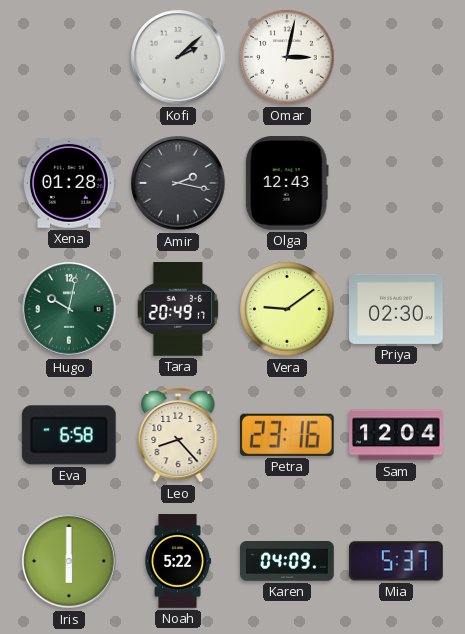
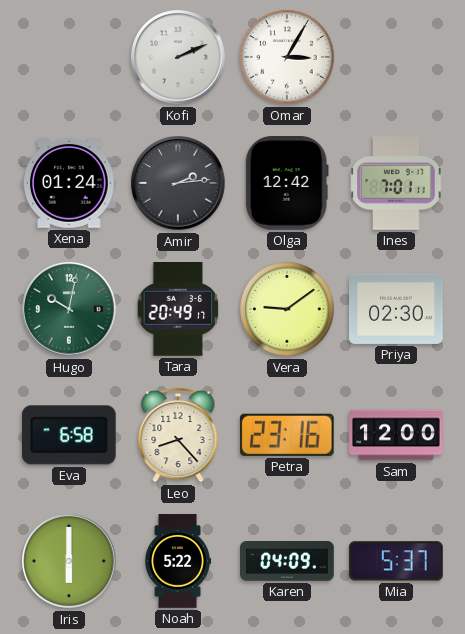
Kofi: 2:08 -> 2:11 (178, 57)
Omar: 3:02 -> 3:05 (287, 57)
Xena: 01:28 -> 01:24 (70, 184)
Amir: 2:17 -> 2:14 (178, 183)
Olga: 12:43 -> 12:42 (287, 184)
Ines: none -> 7:01 (396, 183)
Sam: 12:04 -> 12:00 (396, 435)
